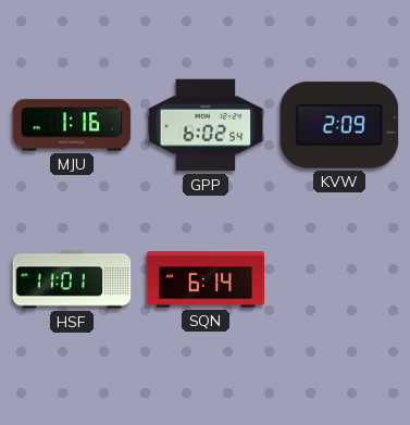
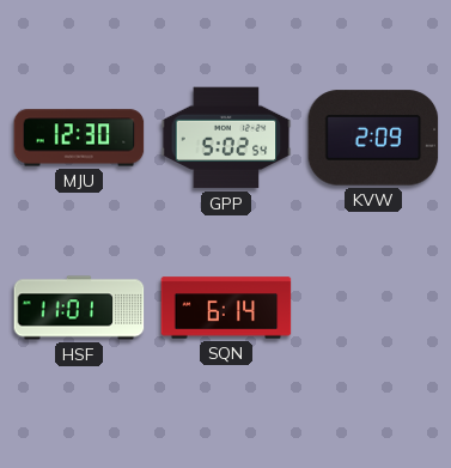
MJU: 1:16 -> 12:30 (79, 138)
GPP: 6:02 -> 5:02 (226, 138)
